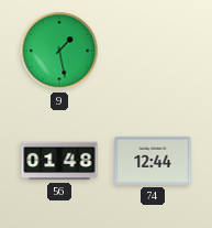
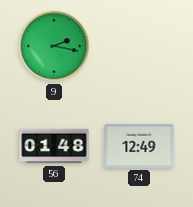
9: 1:28 -> 2:17 (54, 46)
74: 12:44 -> 12:49 (139, 146)
